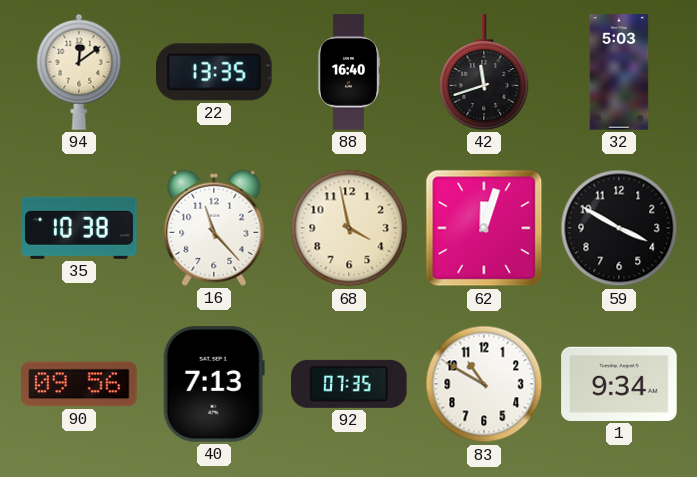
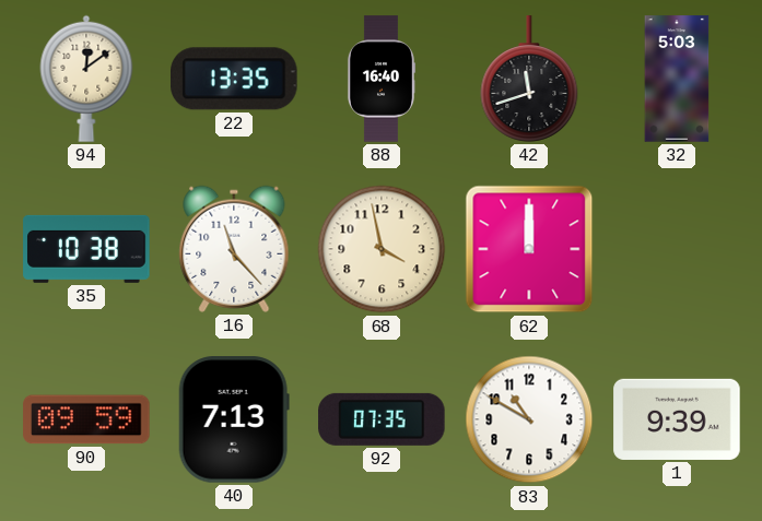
62: 12:03 -> 12:00 (529, 249)
59: 3:50 -> none (619, 228)
90: 09:56 -> 09:59 (86, 419)
1: 9:34 -> 9:39 (677, 419)
